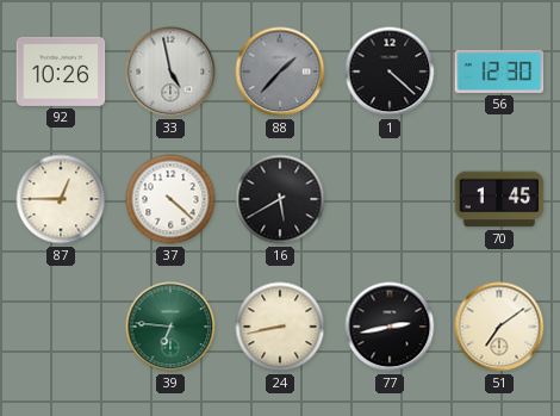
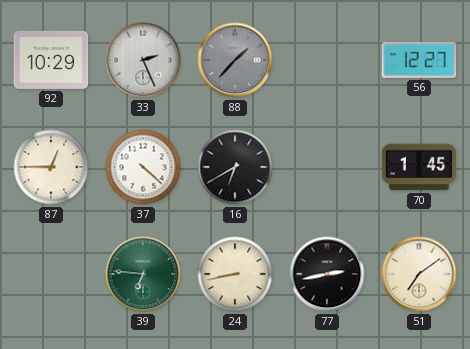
92: 10:26 -> 10:29 (51, 60)
33: 4:58 -> 2:26 (143, 60)
1: 4:22 -> none (390, 72)
56: 12:30 -> 12:27 (419, 60)
16: 5:40 -> 6:40 (235, 167)
